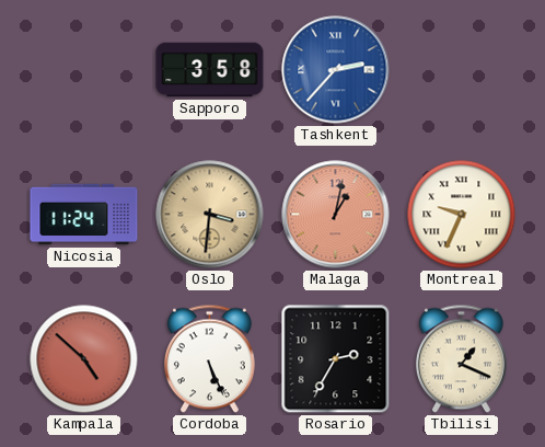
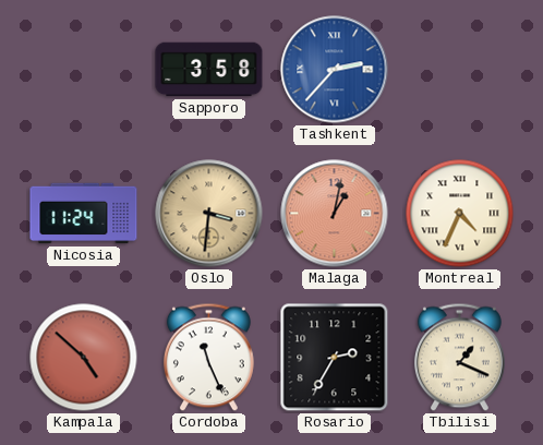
Montreal: 9:34 -> 4:34 (460, 214)
Cordoba: 5:26 -> 11:26 (208, 358)
